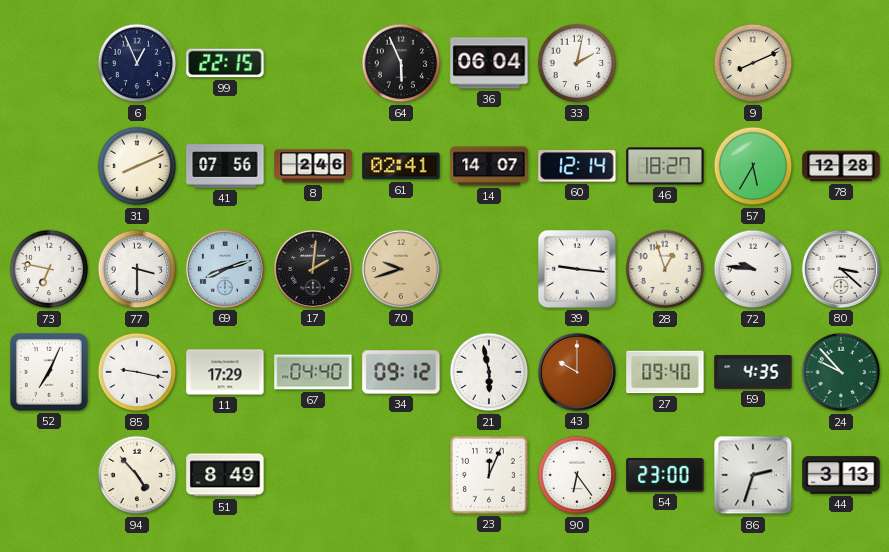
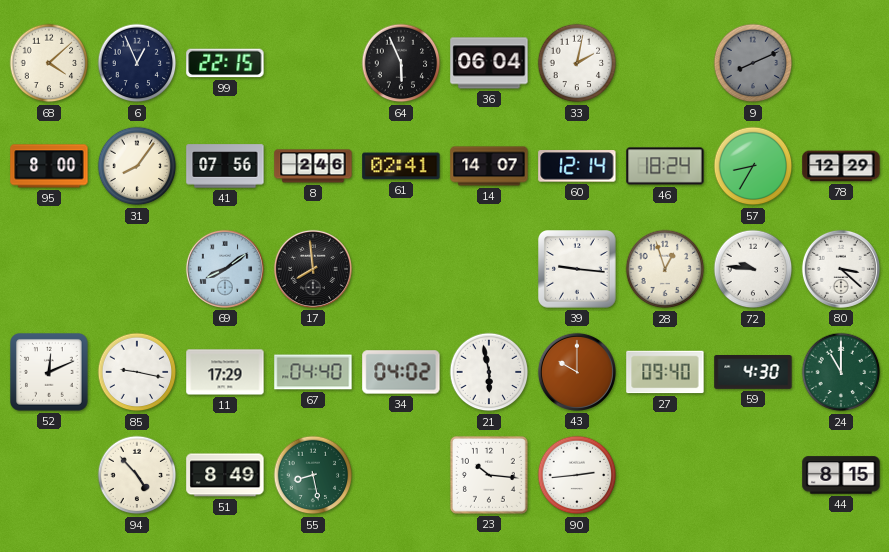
68: none -> 4:08 (49, 63)
9 dial: cream -> grey (753, 63)
95: none -> 8:00 (49, 166)
31: 8:11 -> 8:06 (137, 166)
46: 18:27 -> 18:24 (665, 166)
57: 5:35 -> 8:35 (753, 166)
78: 12:28 -> 12:29 (841, 166)
73: 6:47 -> none (49, 269)
77: 3:30 -> none (137, 269)
69: 8:12 -> 8:09 (225, 269)
17: 2:01 -> 7:59 (313, 269)
70: 9:42 -> none (401, 269)
52: 7:04 -> 12:11 (50, 373)
34: 09:12 -> 04:02 (401, 372)
59: 4:35 -> 4:30 (753, 373)
24: 9:53 -> 11:00 (841, 372)
55: none -> 8:28 (313, 475)
23: 12:04 -> 10:16 (489, 475)
90: 6:24 -> 2:44 (577, 475)
54: 23:00 -> none (665, 475)
86: 2:33 -> none (753, 475)
44: 3:13 -> 8:15 (841, 475)
